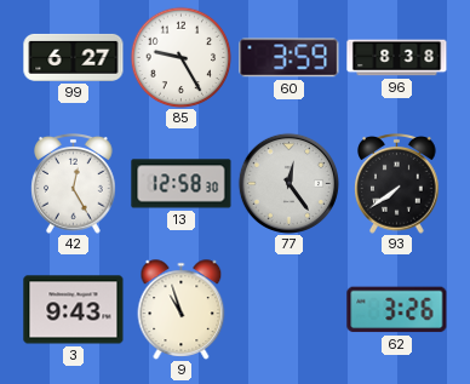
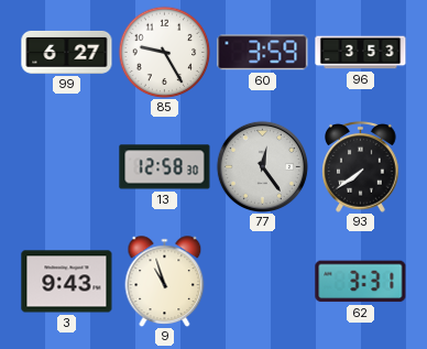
96: 8:38 -> 3:53 (361, 53)
42: 12:25 -> none (74, 184)
62: 3:26 -> 3:31 (361, 282)
